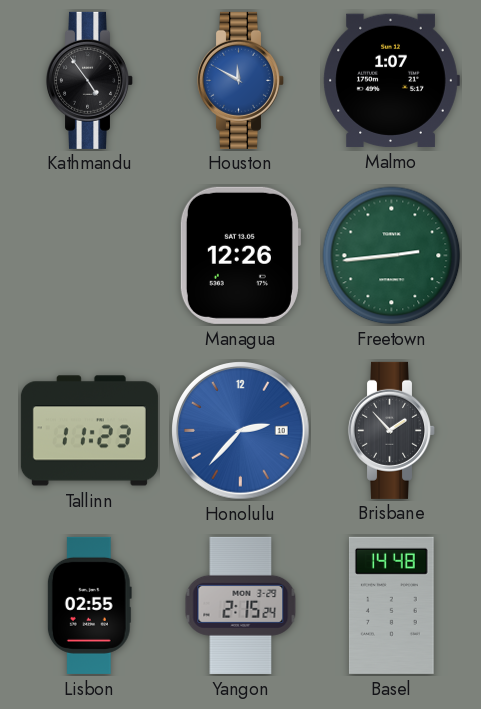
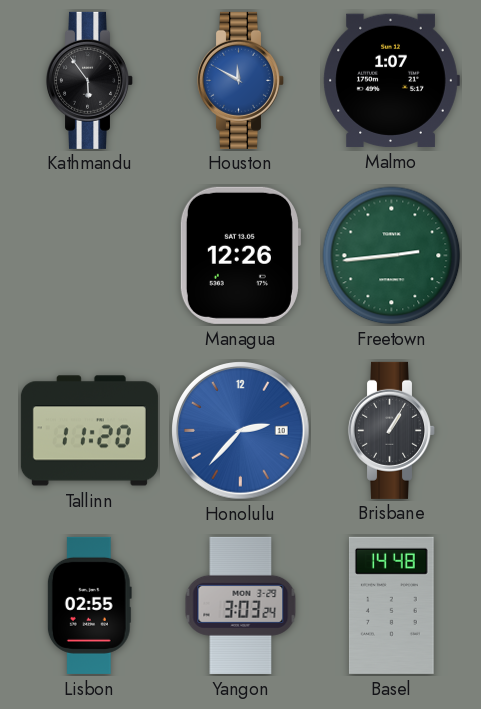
Kathmandu: 4:54 -> 5:54 (89, 80)
Tallinn: 11:23 -> 11:20 (89, 431)
Brisbane: 1:53 -> 1:05 (391, 430)
Yangon: 2:15 -> 3:03 (241, 605)
